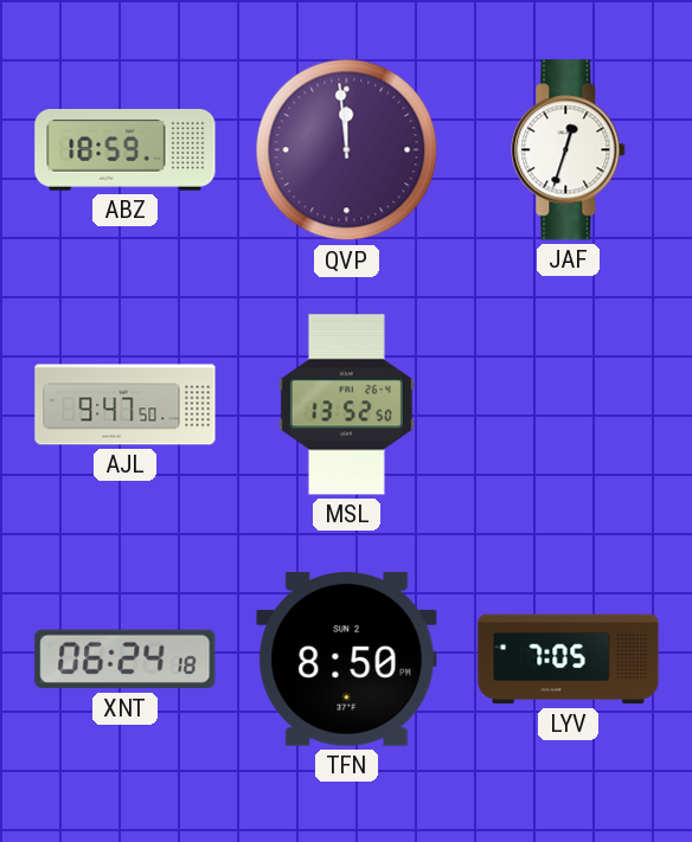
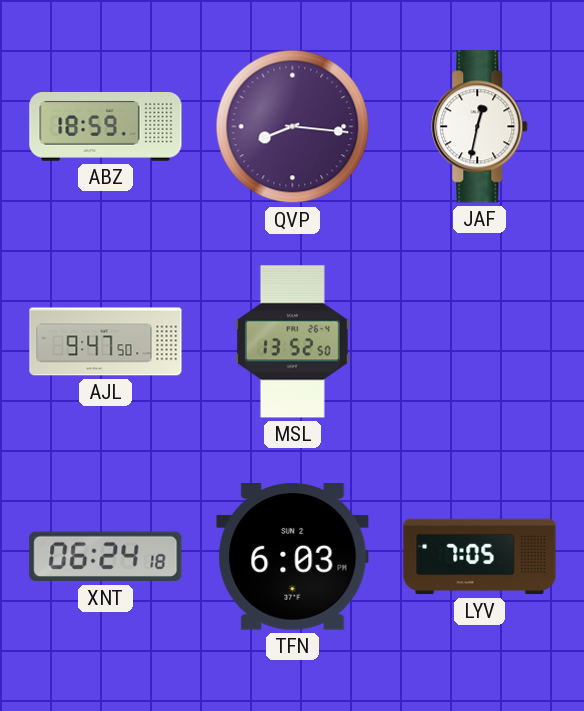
QVP: 11:59 -> 8:16 (293, 127)
JAF: 12:33 -> 12:32 (480, 127)
TFN: 8:50 -> 6:03 (293, 557)
